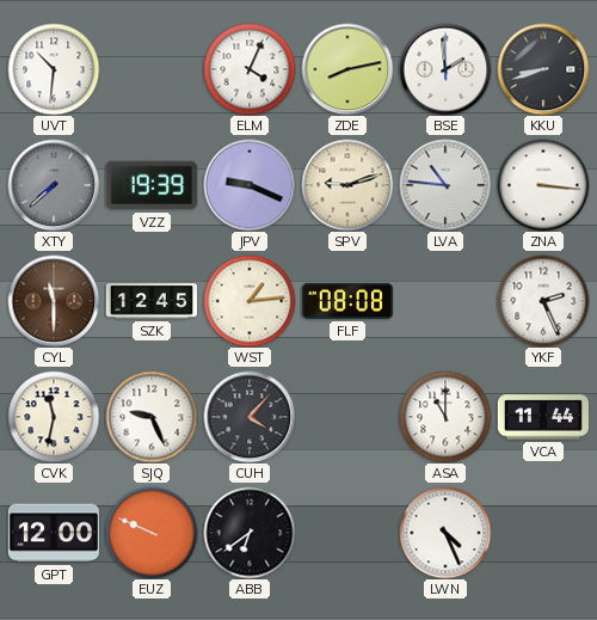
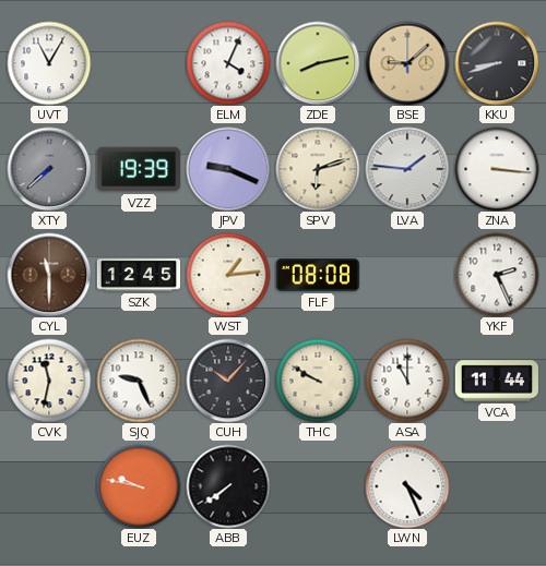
UVT: 10:31 -> 11:05 (49, 63)
BSE: 1:59 -> 9:08 (407, 63)
BSE dial: white -> champagne (407, 63)
SPV: 9:12 -> 6:12 (318, 169)
LVA: 10:46 -> 1:46 (407, 169)
CUH: 4:07 -> 10:07 (228, 381)
THC: none -> 9:50 (318, 381)
GPT: 12:00 -> none (53, 533)
EUZ: 9:49 -> 9:47 (139, 486)
ABB: 6:39 -> 7:39 (228, 486)
